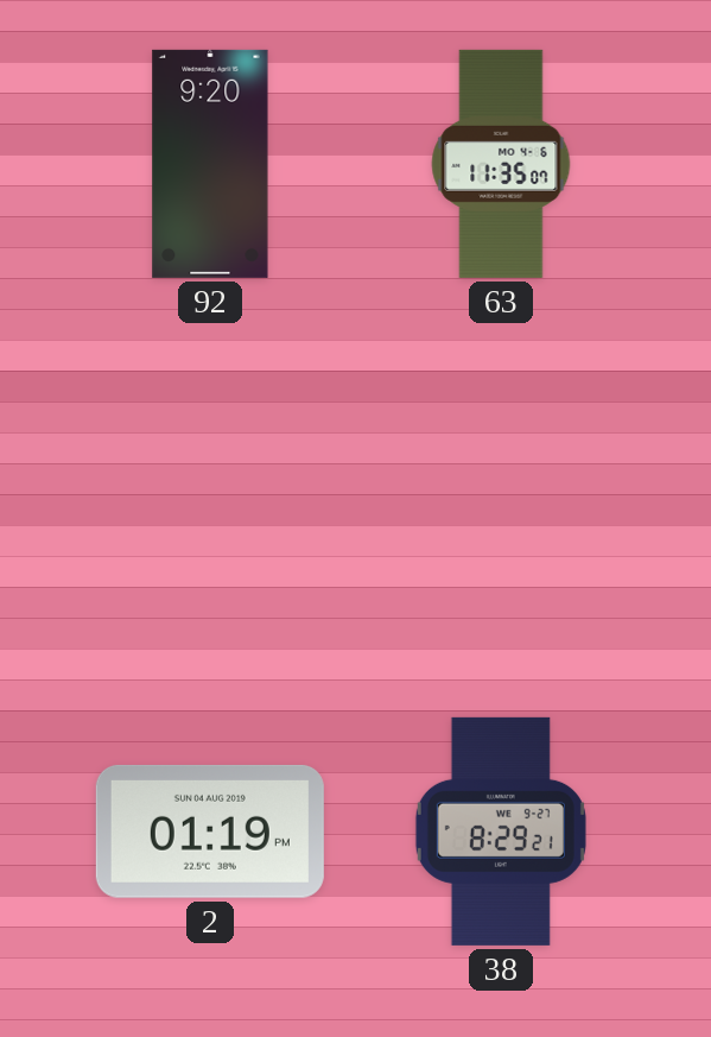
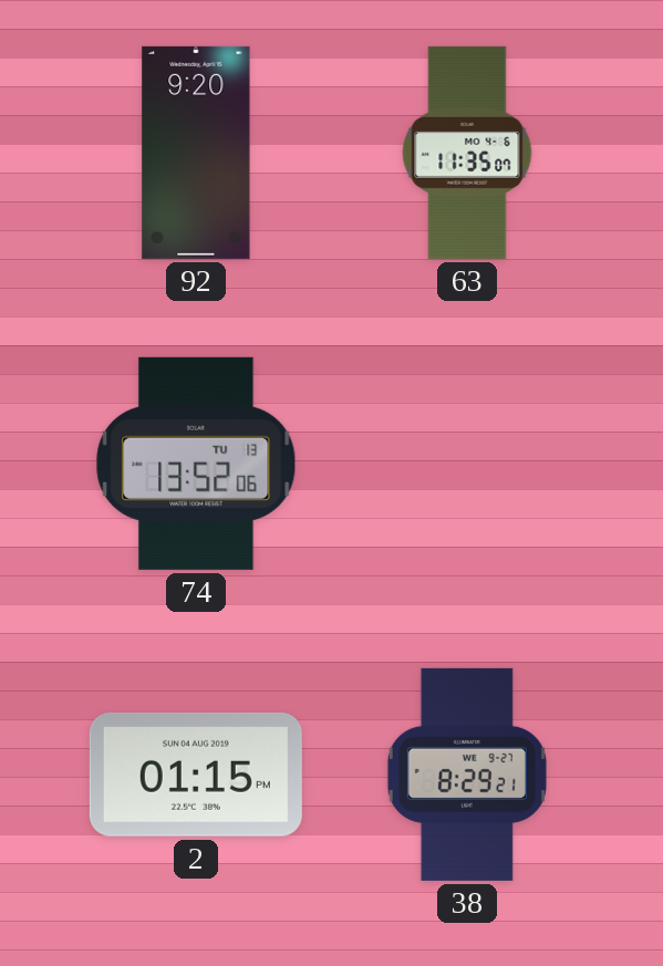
74: none -> 13:52 (196, 464)
2: 01:19 -> 01:15 (196, 775)
